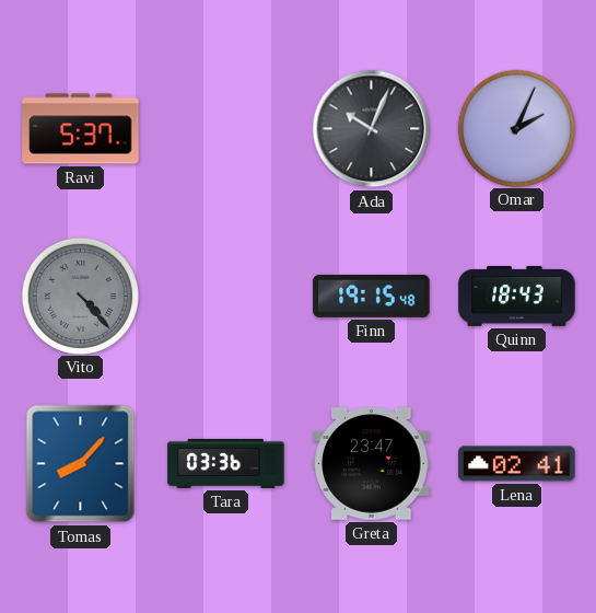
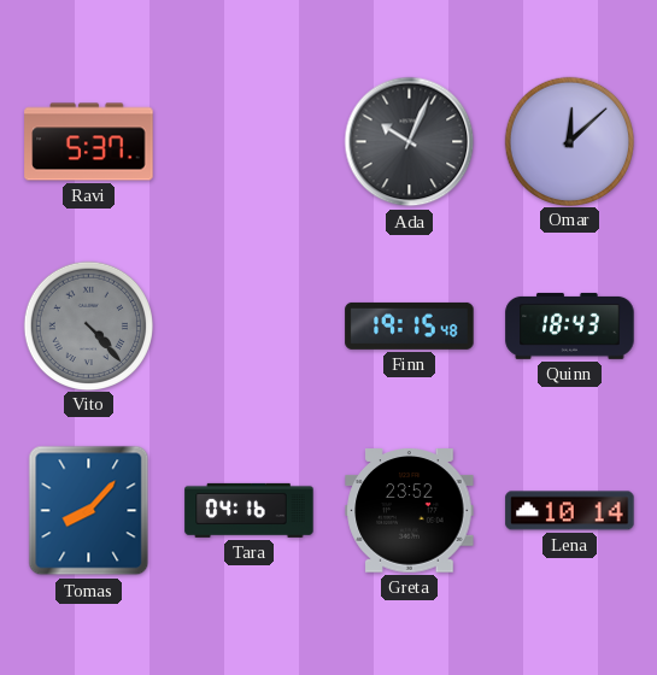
Omar: 2:04 -> 12:08 (569, 141)
Tara: 03:36 -> 04:16 (250, 510)
Greta: 23:47 -> 23:52 (410, 511)
Lena: 02:41 -> 10:14 (570, 511)
